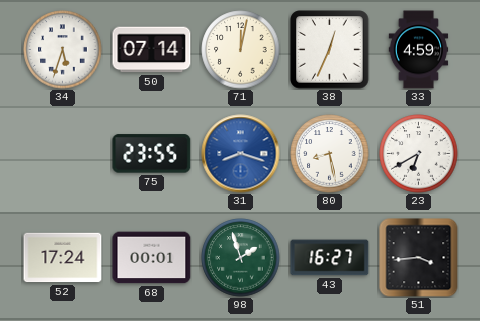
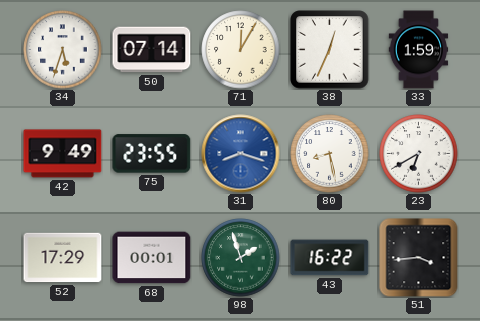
71: 12:02 -> 12:05 (241, 50)
33: 4:59 -> 1:59 (419, 50)
42: none -> 9:49 (63, 154)
52: 17:24 -> 17:29 (63, 258)
43: 16:27 -> 16:22 (330, 258)
